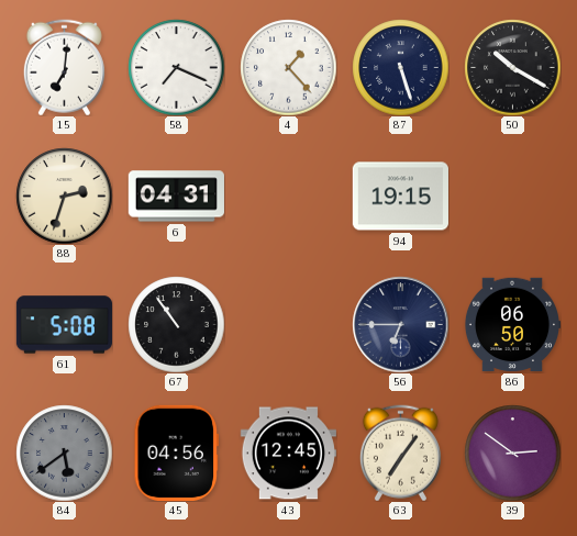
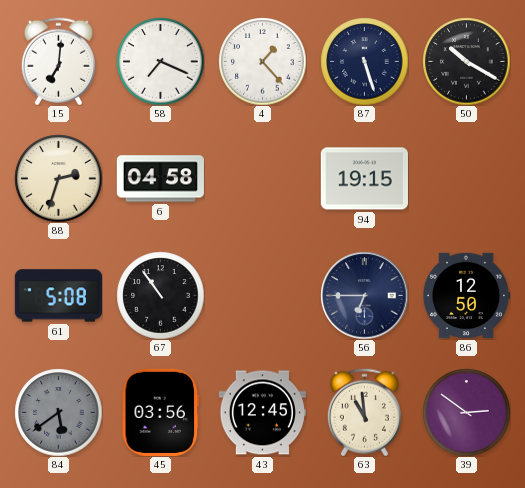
6: 04:31 -> 04:58 (160, 179)
86: 06:50 -> 12:50 (466, 296)
45: 04:56 -> 03:56 (160, 412)
63: 7:06 -> 10:59 (364, 412)
